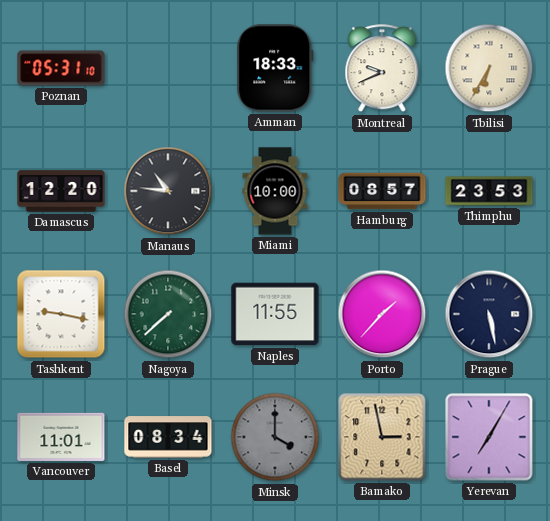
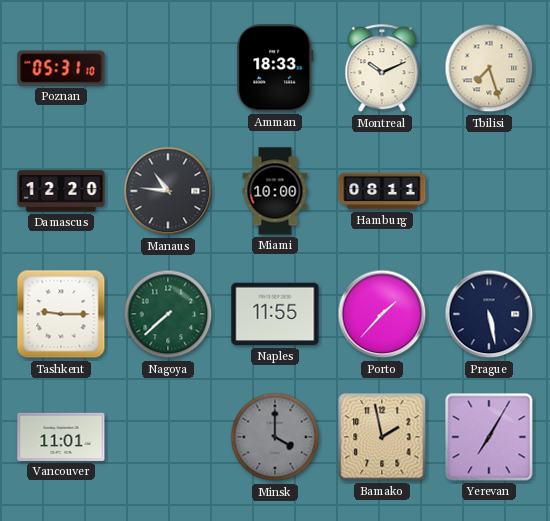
Montreal: 9:41 -> 10:11 (382, 69)
Tbilisi: 6:35 -> 7:27 (489, 68)
Hamburg: 08:57 -> 08:11 (382, 191)
Thimphu: 23:53 -> none (489, 191)
Tashkent: 9:17 -> 9:15 (61, 314)
Basel: 08:34 -> none (168, 437)
Bamako: 2:58 -> 1:58 (382, 437)
